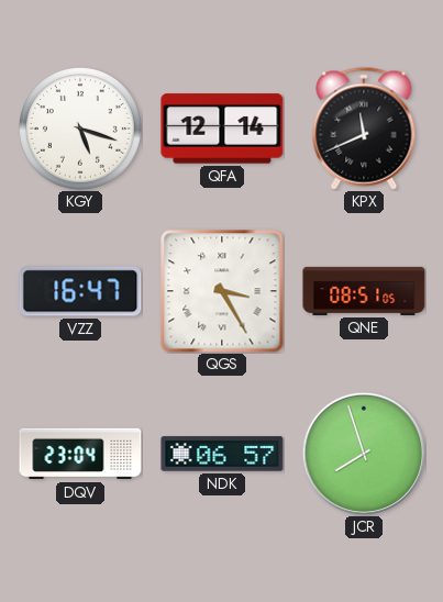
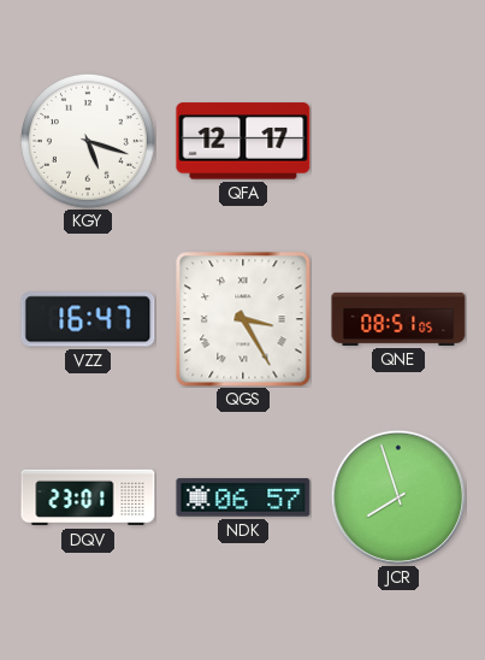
QFA: 12:14 -> 12:17 (243, 141)
KPX: 11:41 -> none (364, 129)
DQV: 23:04 -> 23:01 (88, 497)
